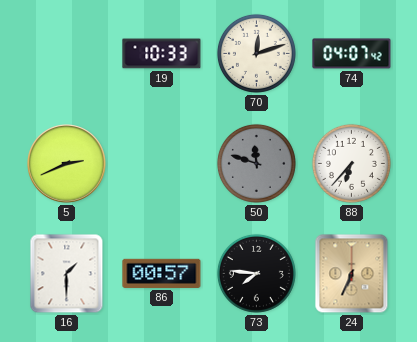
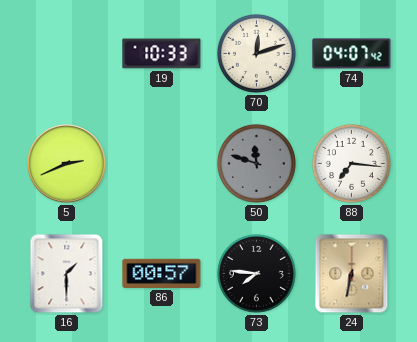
88: 6:37 -> 7:16 (351, 163)
24: 6:34 -> 6:32 (352, 274)
